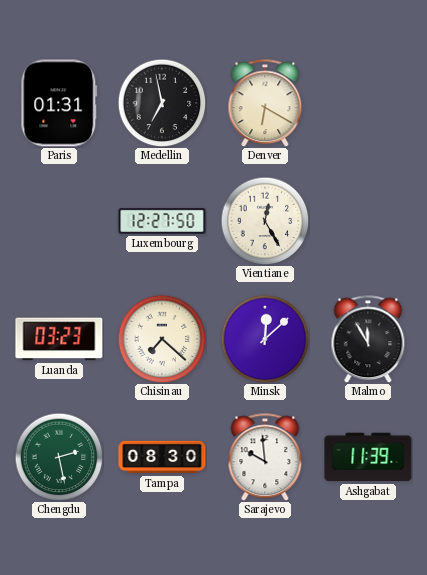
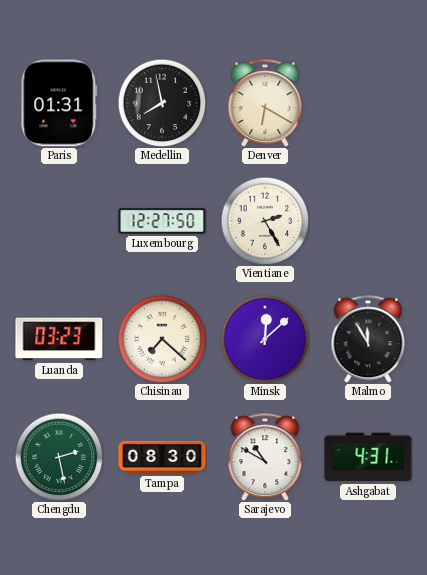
Medellin: 6:58 -> 7:58 (162, 103)
Vientiane: 12:25 -> 2:25 (265, 221)
Sarajevo: 9:59 -> 10:50 (265, 457)
Ashgabat: 11:39 -> 4:31 (368, 457)
